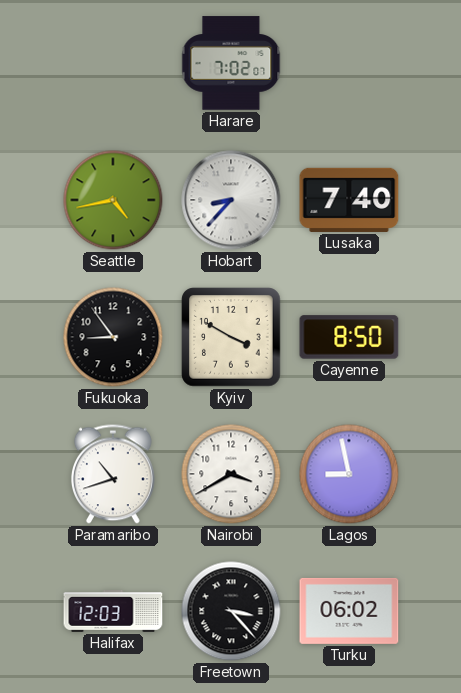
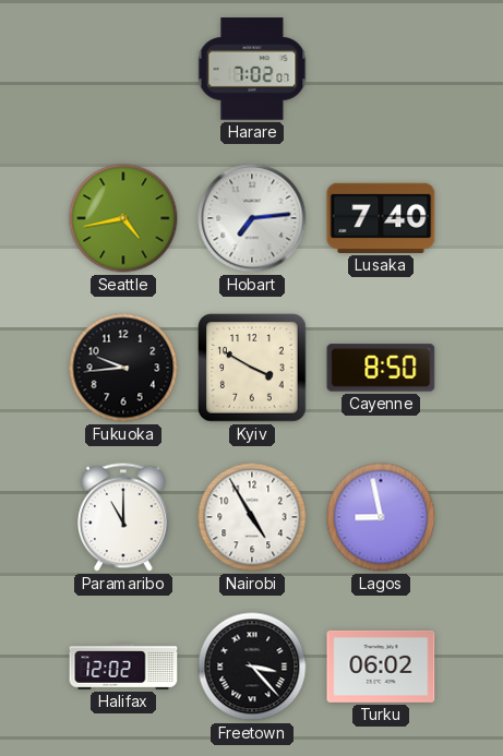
Hobart: 8:37 -> 7:14 (252, 218)
Fukuoka: 8:54 -> 9:44 (123, 368)
Paramaribo: 10:42 -> 11:00 (123, 517)
Nairobi: 3:40 -> 4:55 (252, 517)
Halifax: 12:03 -> 12:02 (123, 668)
